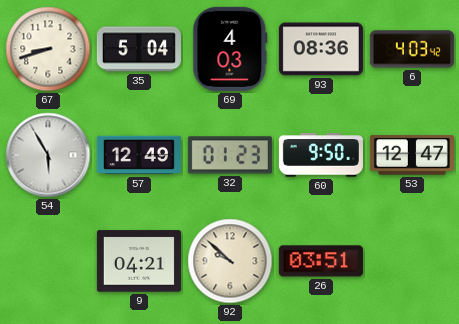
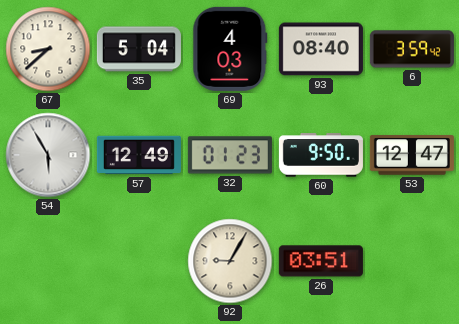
67: 8:42 -> 8:38 (48, 49)
93: 08:36 -> 08:40 (321, 49)
6: 4:03 -> 3:59 (412, 49)
9: 04:21 -> none (139, 261)
92: 9:52 -> 9:05 (230, 261)
